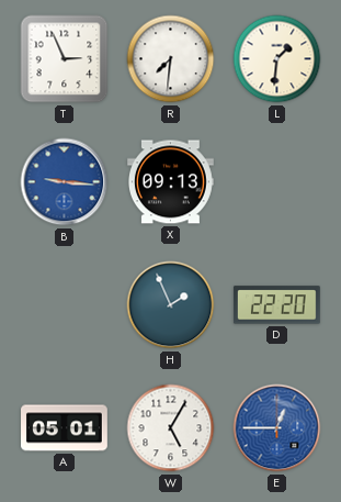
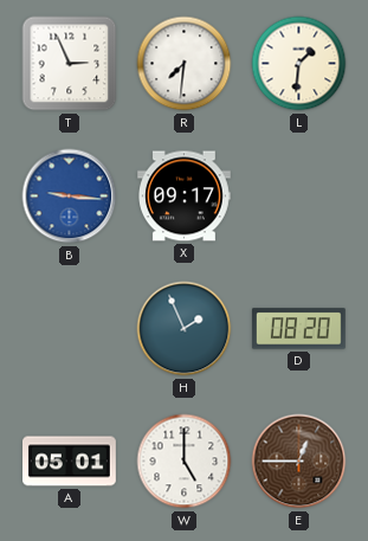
X: 09:13 -> 09:17 (185, 197)
D: 22:20 -> 08:20 (298, 329)
W: 5:05 -> 5:00 (185, 462)
E dial: blue -> brown (299, 462)
